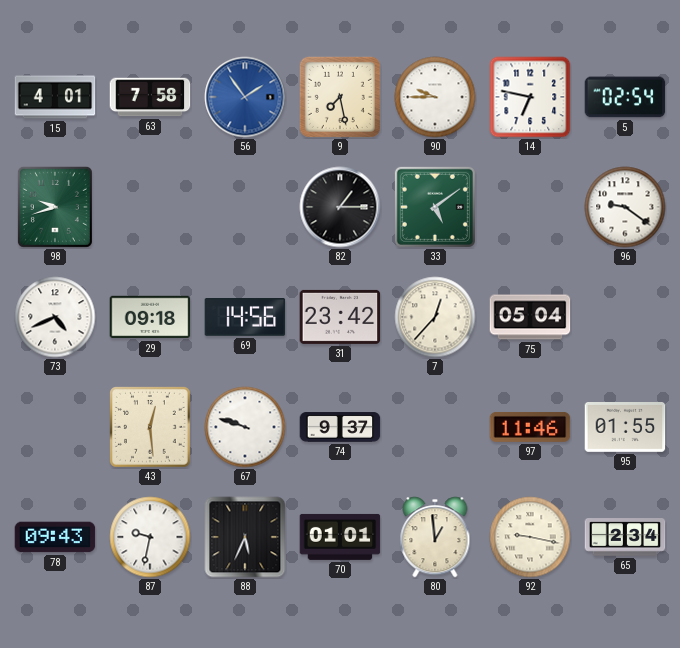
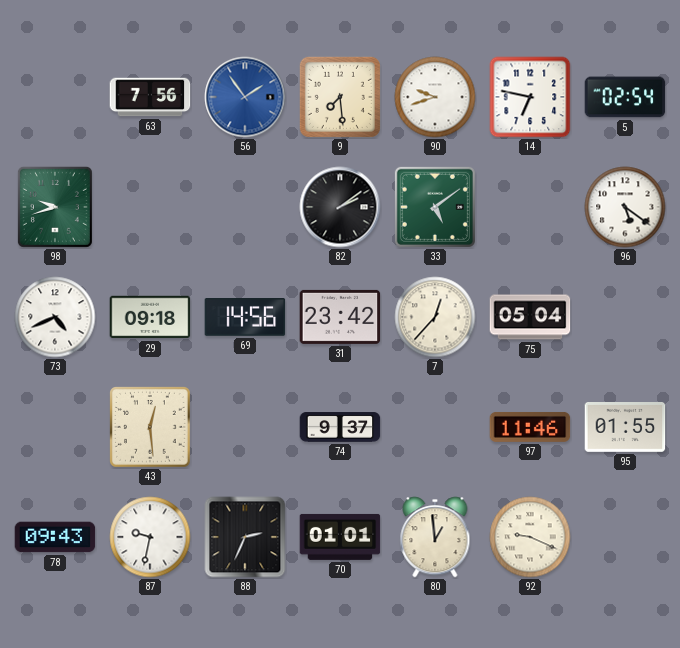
15: 4:01 -> none (55, 97)
63: 7:58 -> 7:56 (150, 97)
9: 7:28 -> 7:29 (340, 97)
90: 9:45 -> 9:42 (435, 97)
82: 1:15 -> 2:09 (340, 207)
96: 9:21 -> 5:21 (625, 207)
67: 9:48 -> none (245, 427)
88: 5:34 -> 2:34 (245, 537)
92: 9:17 -> 9:19 (530, 537)
65: 2:34 -> none (625, 537)
